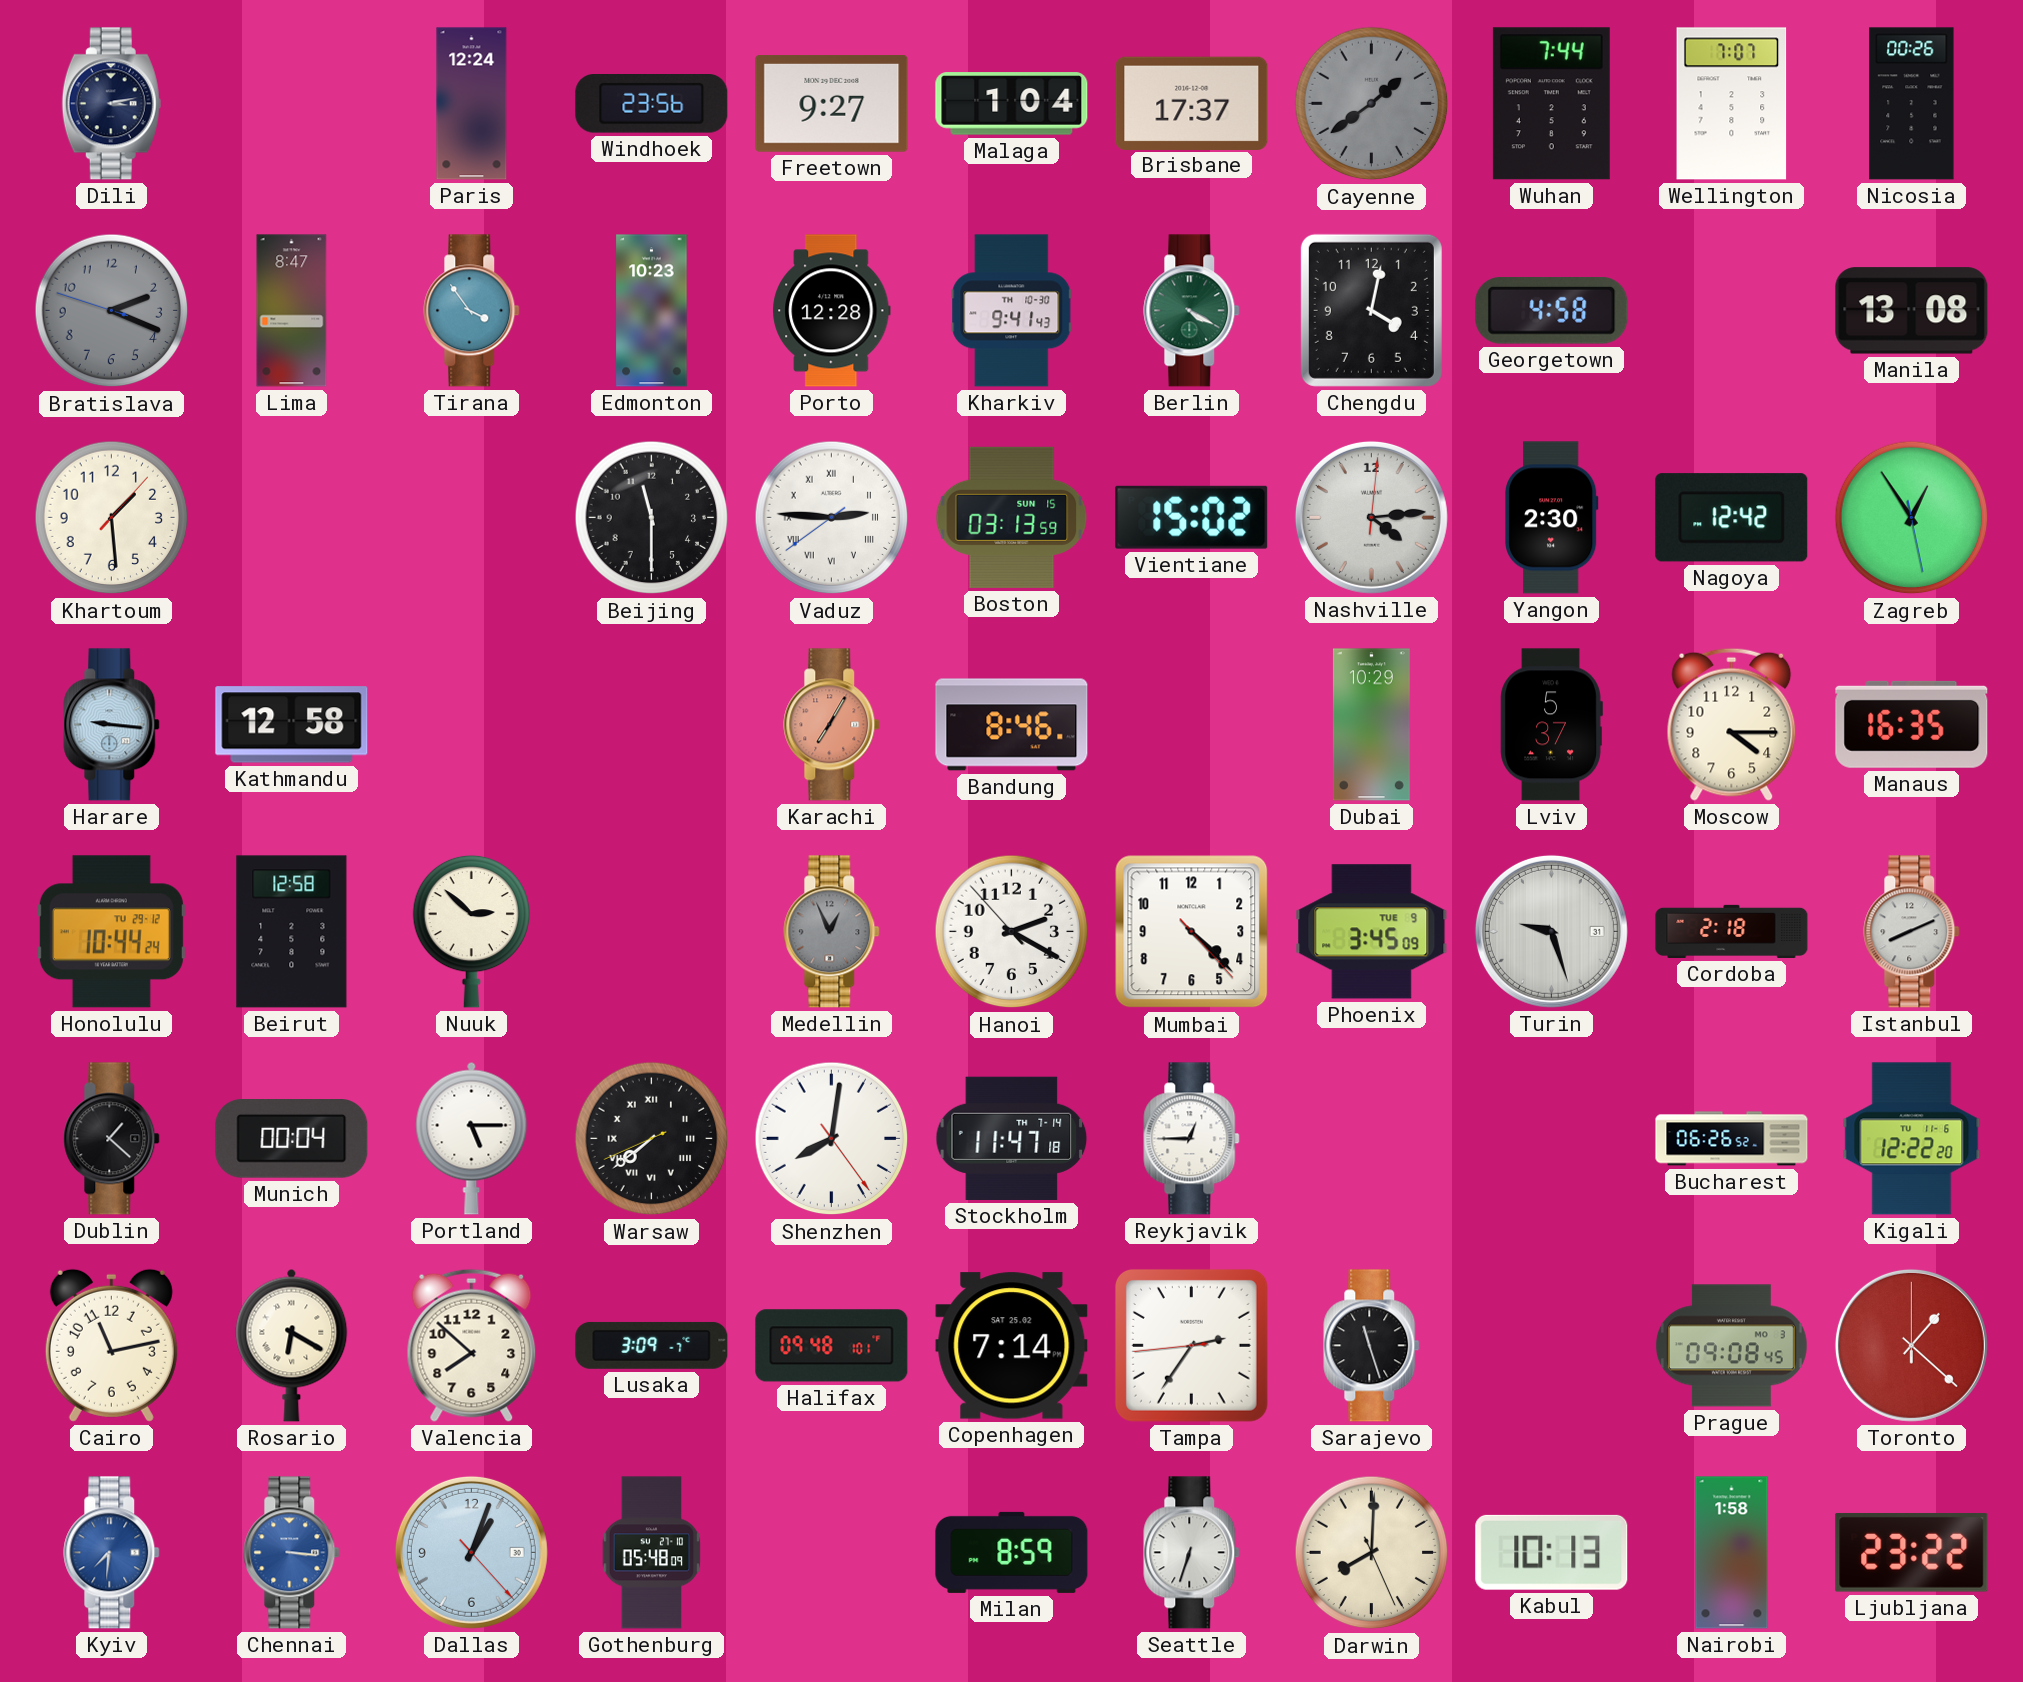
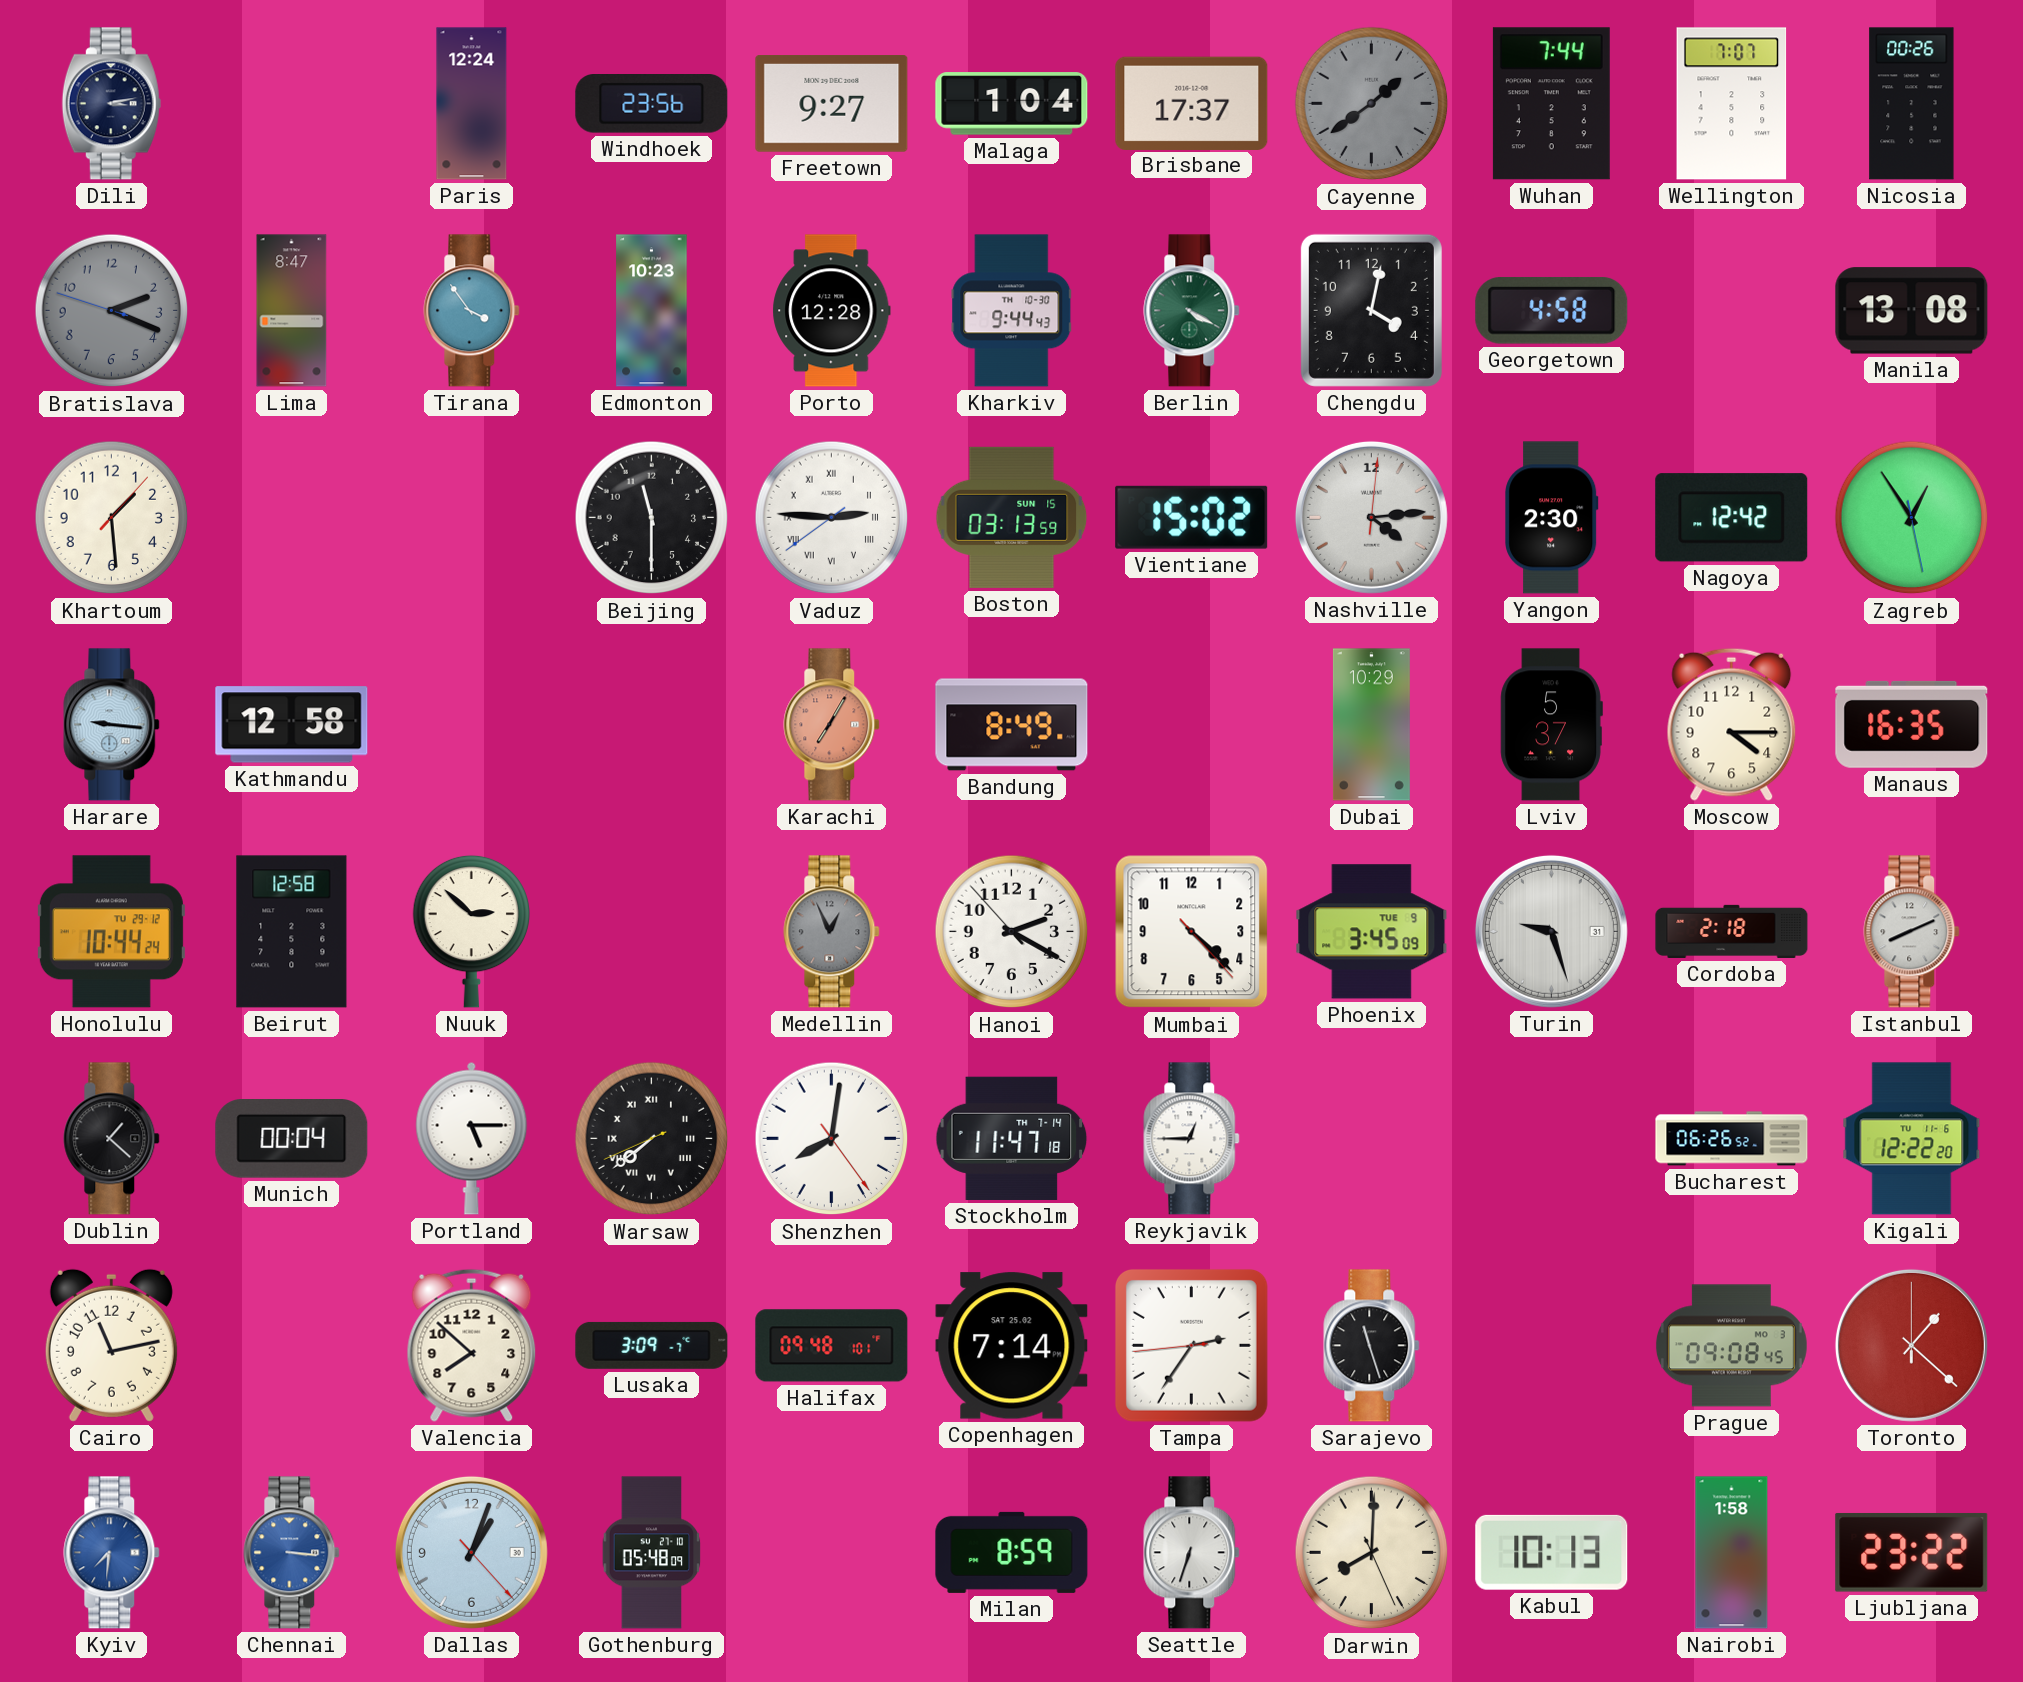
Kharkiv: 9:41 -> 9:44 (1012, 311)
Bandung: 8:46 -> 8:49 (1012, 725)
Rosario: 6:20 -> none (292, 1345)
